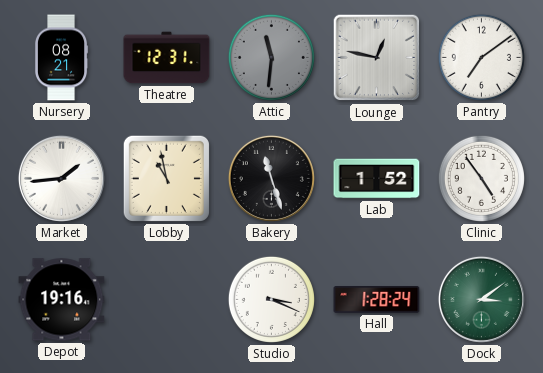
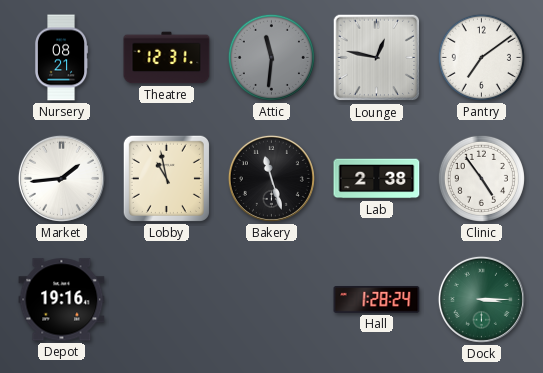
Lab: 1:52 -> 2:38 (377, 179)
Studio: 3:19 -> none (271, 299)
Dock: 3:09 -> 3:15 (481, 299)
